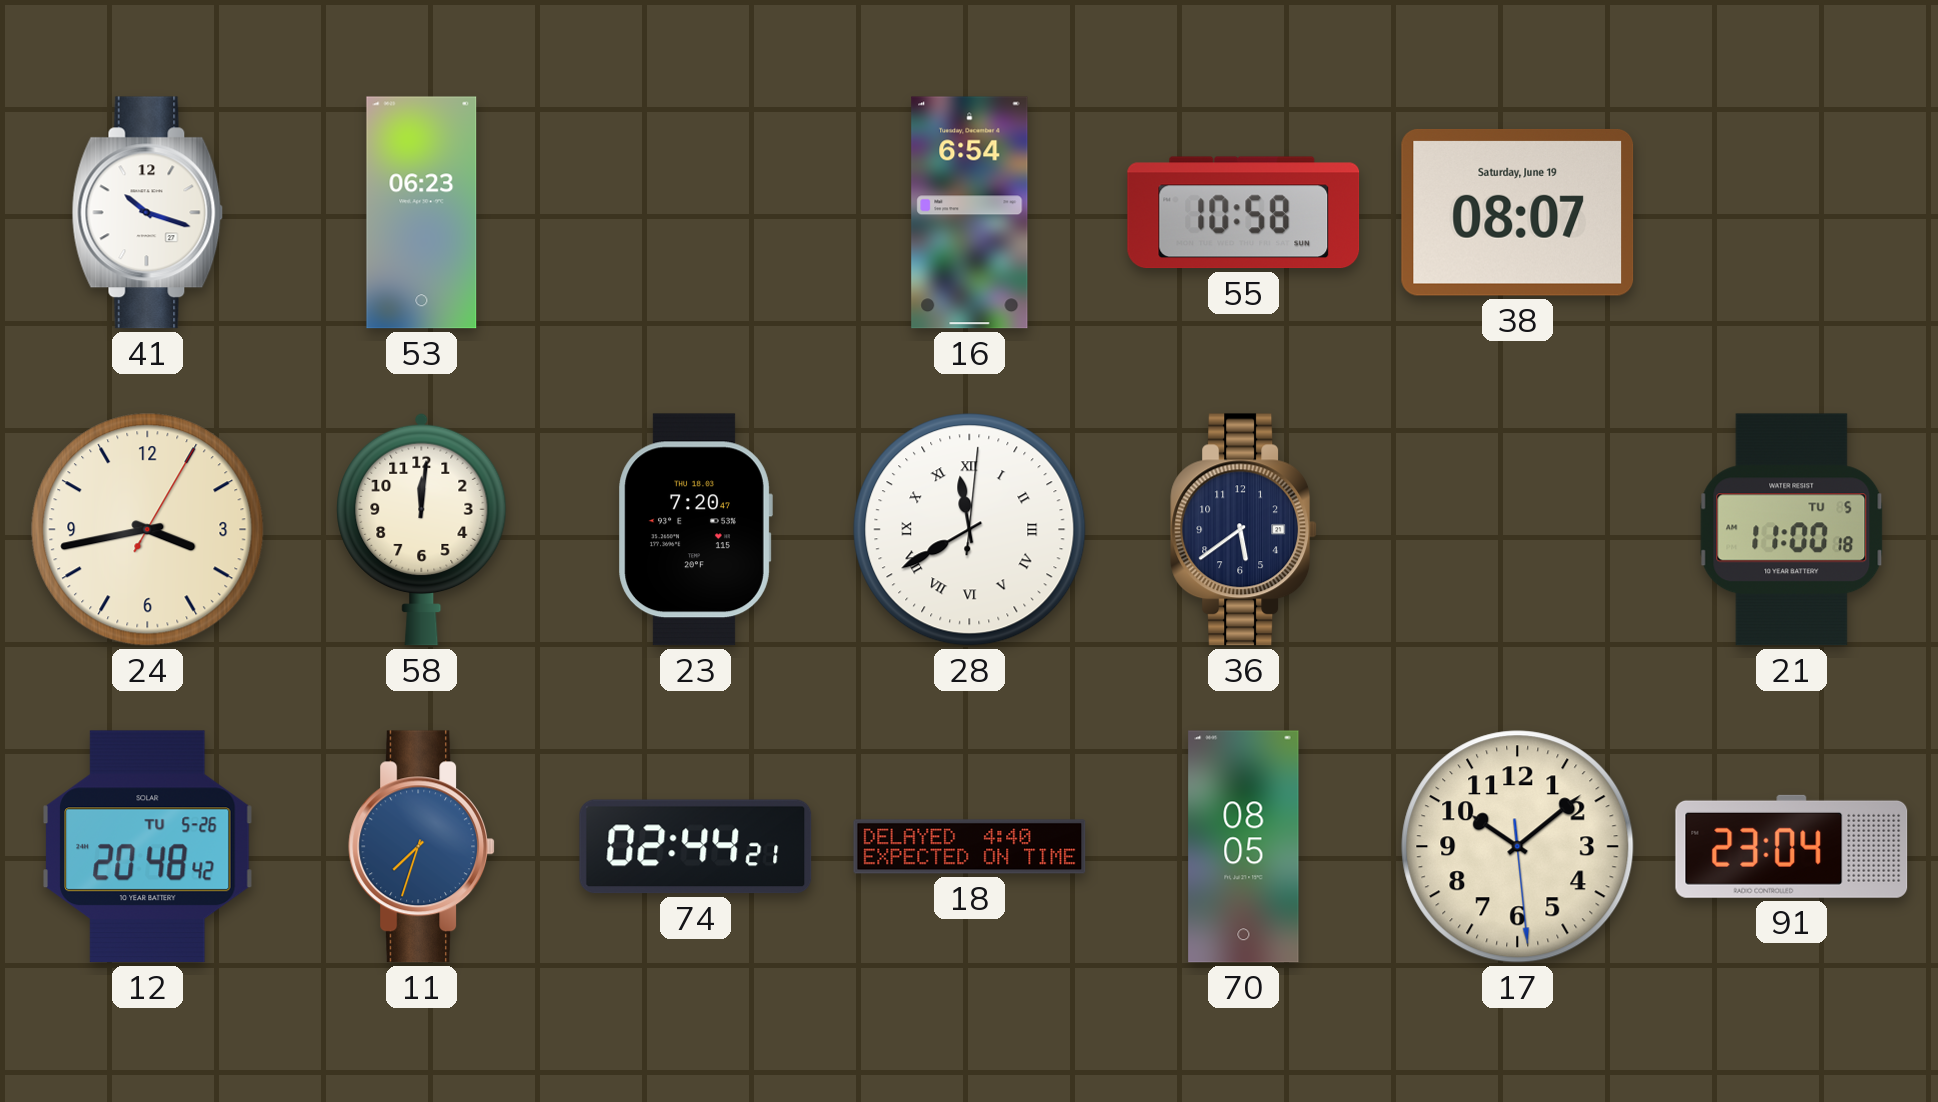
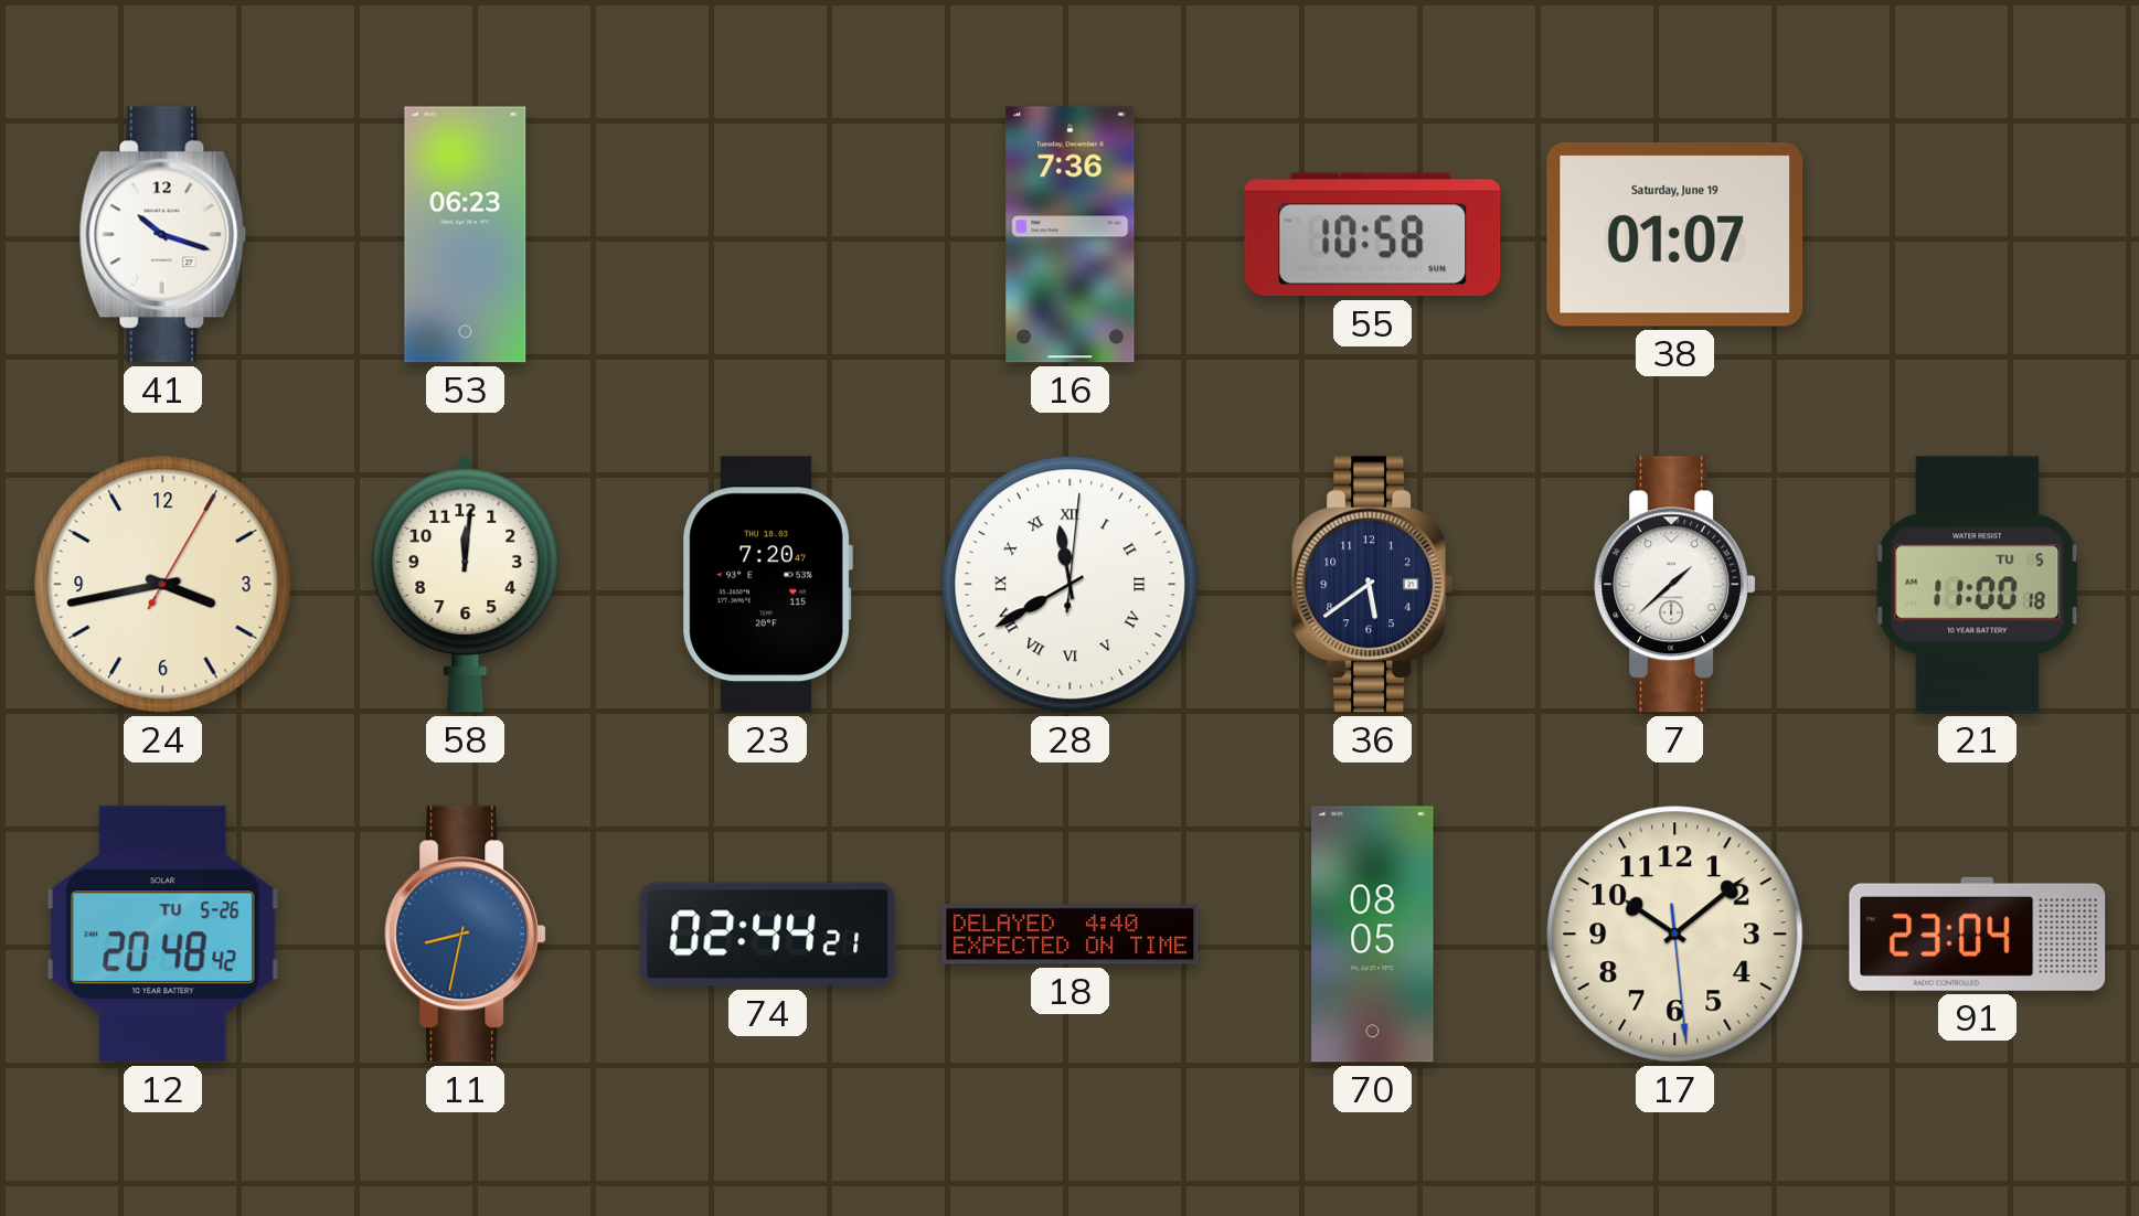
16: 6:54 -> 7:36 (1071, 235)
38: 08:07 -> 01:07 (1675, 234)
7: none -> 1:38 (1675, 585)
11: 7:33 -> 8:32 (466, 935)
